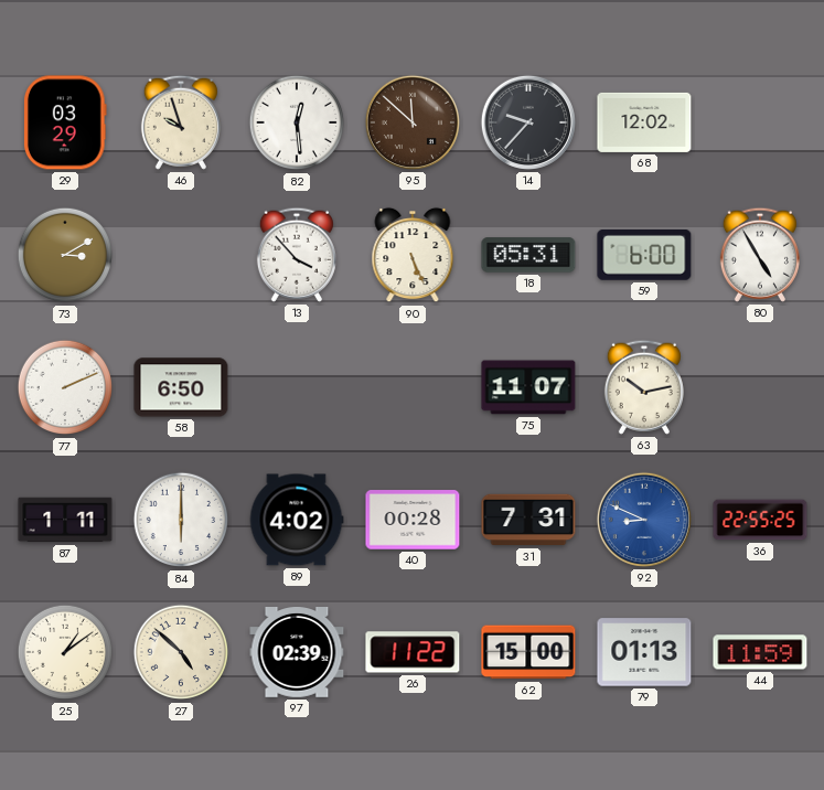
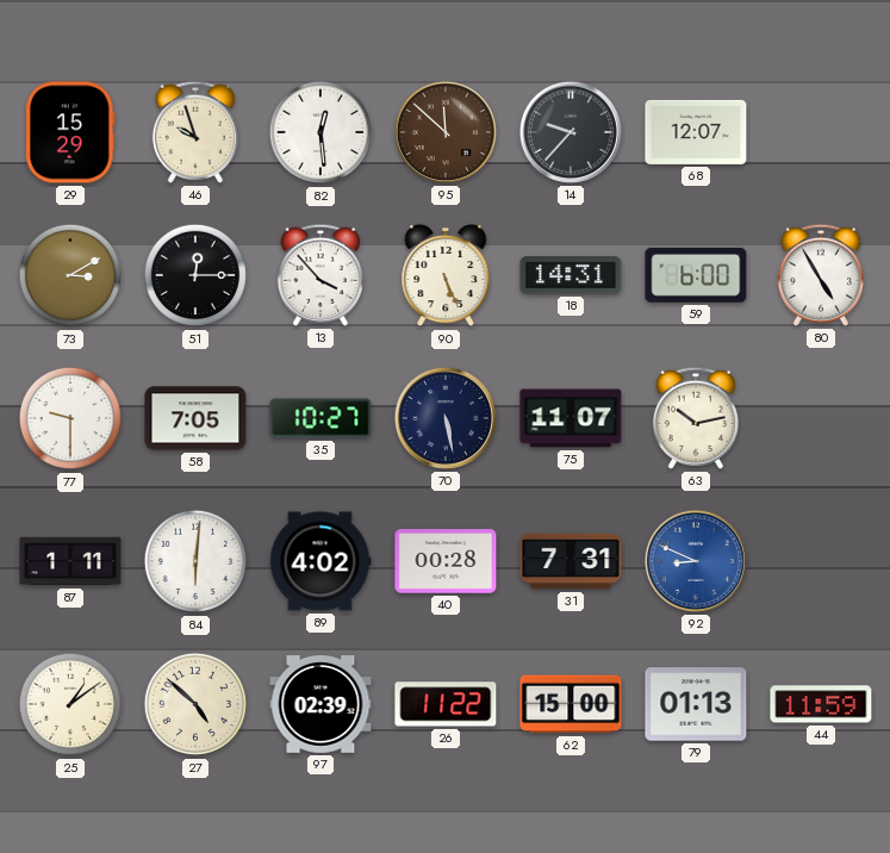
29: 03:29 -> 15:29 (70, 132)
68: 12:02 -> 12:07 (696, 132)
51: none -> 12:15 (195, 275)
18: 05:31 -> 14:31 (571, 275)
77: 2:11 -> 9:30 (70, 418)
58: 6:50 -> 7:05 (195, 418)
35: none -> 10:27 (320, 418)
70: none -> 5:28 (446, 418)
84: 6:00 -> 6:01 (195, 561)
36: 22:55 -> none (760, 520)
